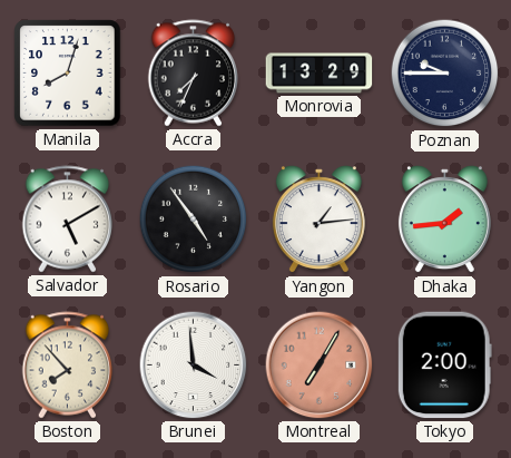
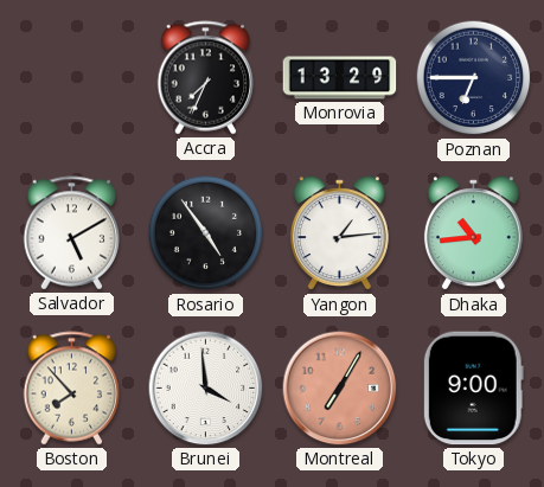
Manila: 8:03 -> none (68, 74)
Poznan: 9:45 -> 6:45 (474, 78)
Dhaka: 1:44 -> 10:44 (473, 233)
Tokyo: 2:00 -> 9:00 (473, 389)
